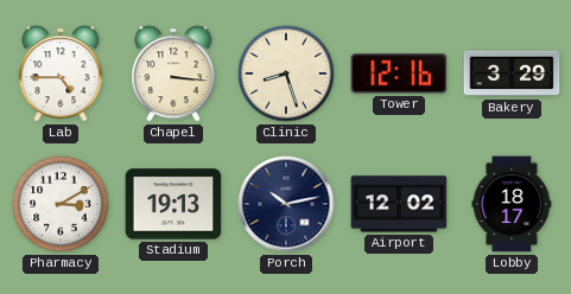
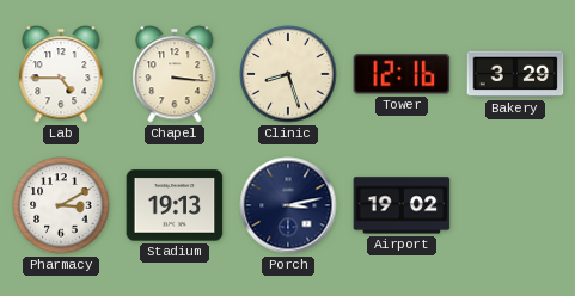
Porch: 10:13 -> 3:13 (288, 205)
Airport: 12:02 -> 19:02 (402, 205)
Lobby: 18:17 -> none (512, 204)
